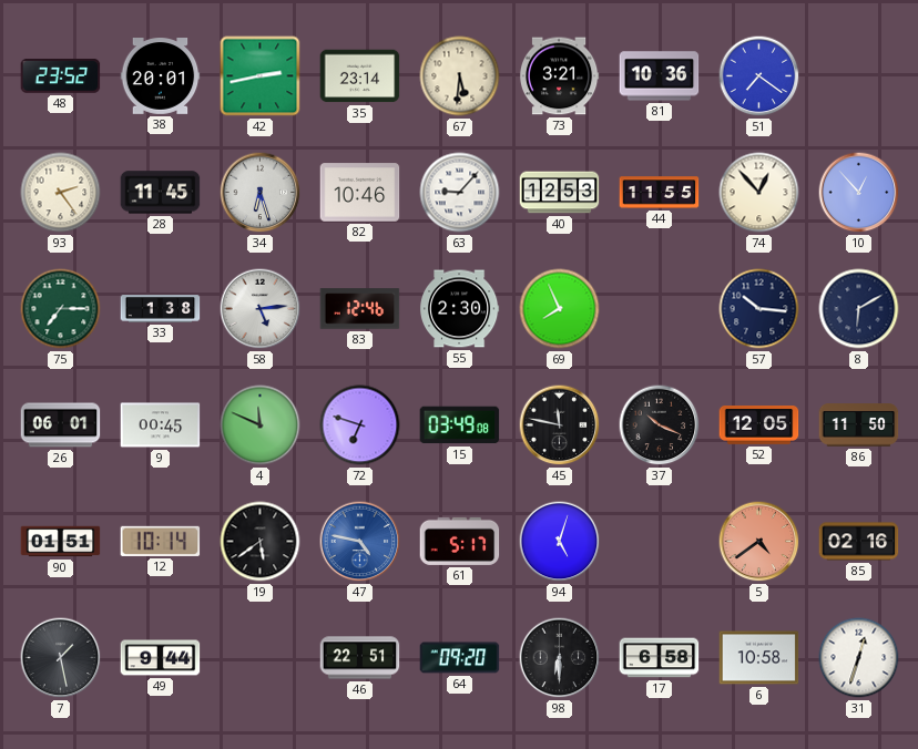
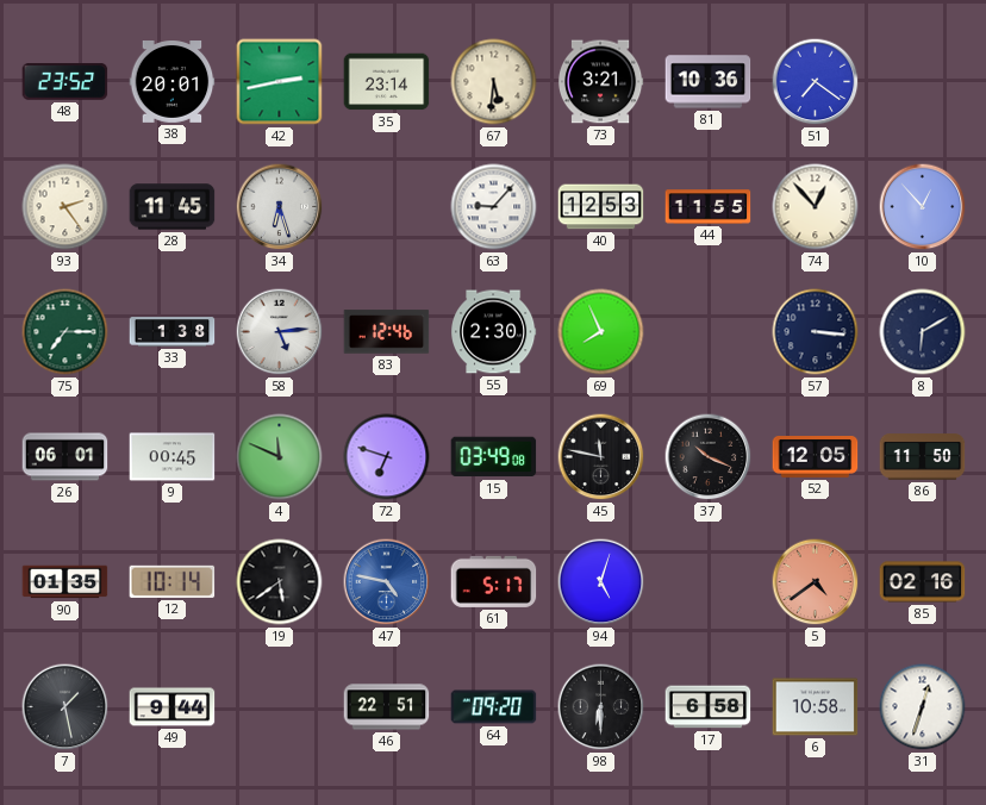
82: 10:46 -> none (360, 193)
57: 10:16 -> 3:16 (816, 332)
90: 01:51 -> 01:35 (65, 582)
